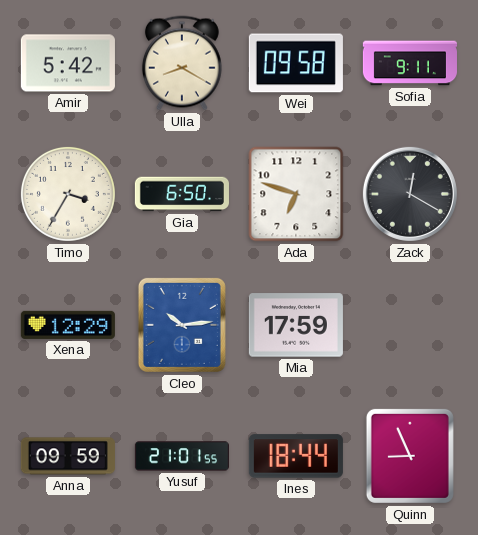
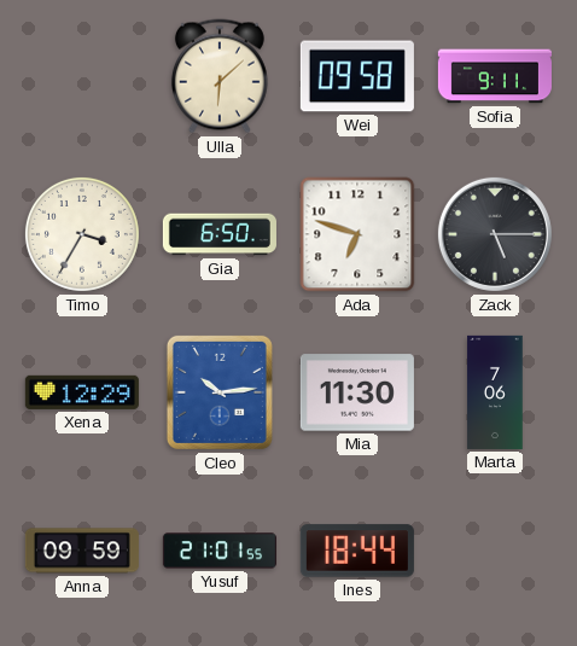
Amir: 5:42 -> none (68, 63)
Ulla: 8:20 -> 6:08 (220, 76)
Zack: 12:20 -> 5:15 (495, 234)
Mia: 17:59 -> 11:30 (357, 392)
Marta: none -> 7:06 (495, 392)
Quinn: 8:56 -> none (410, 456)
